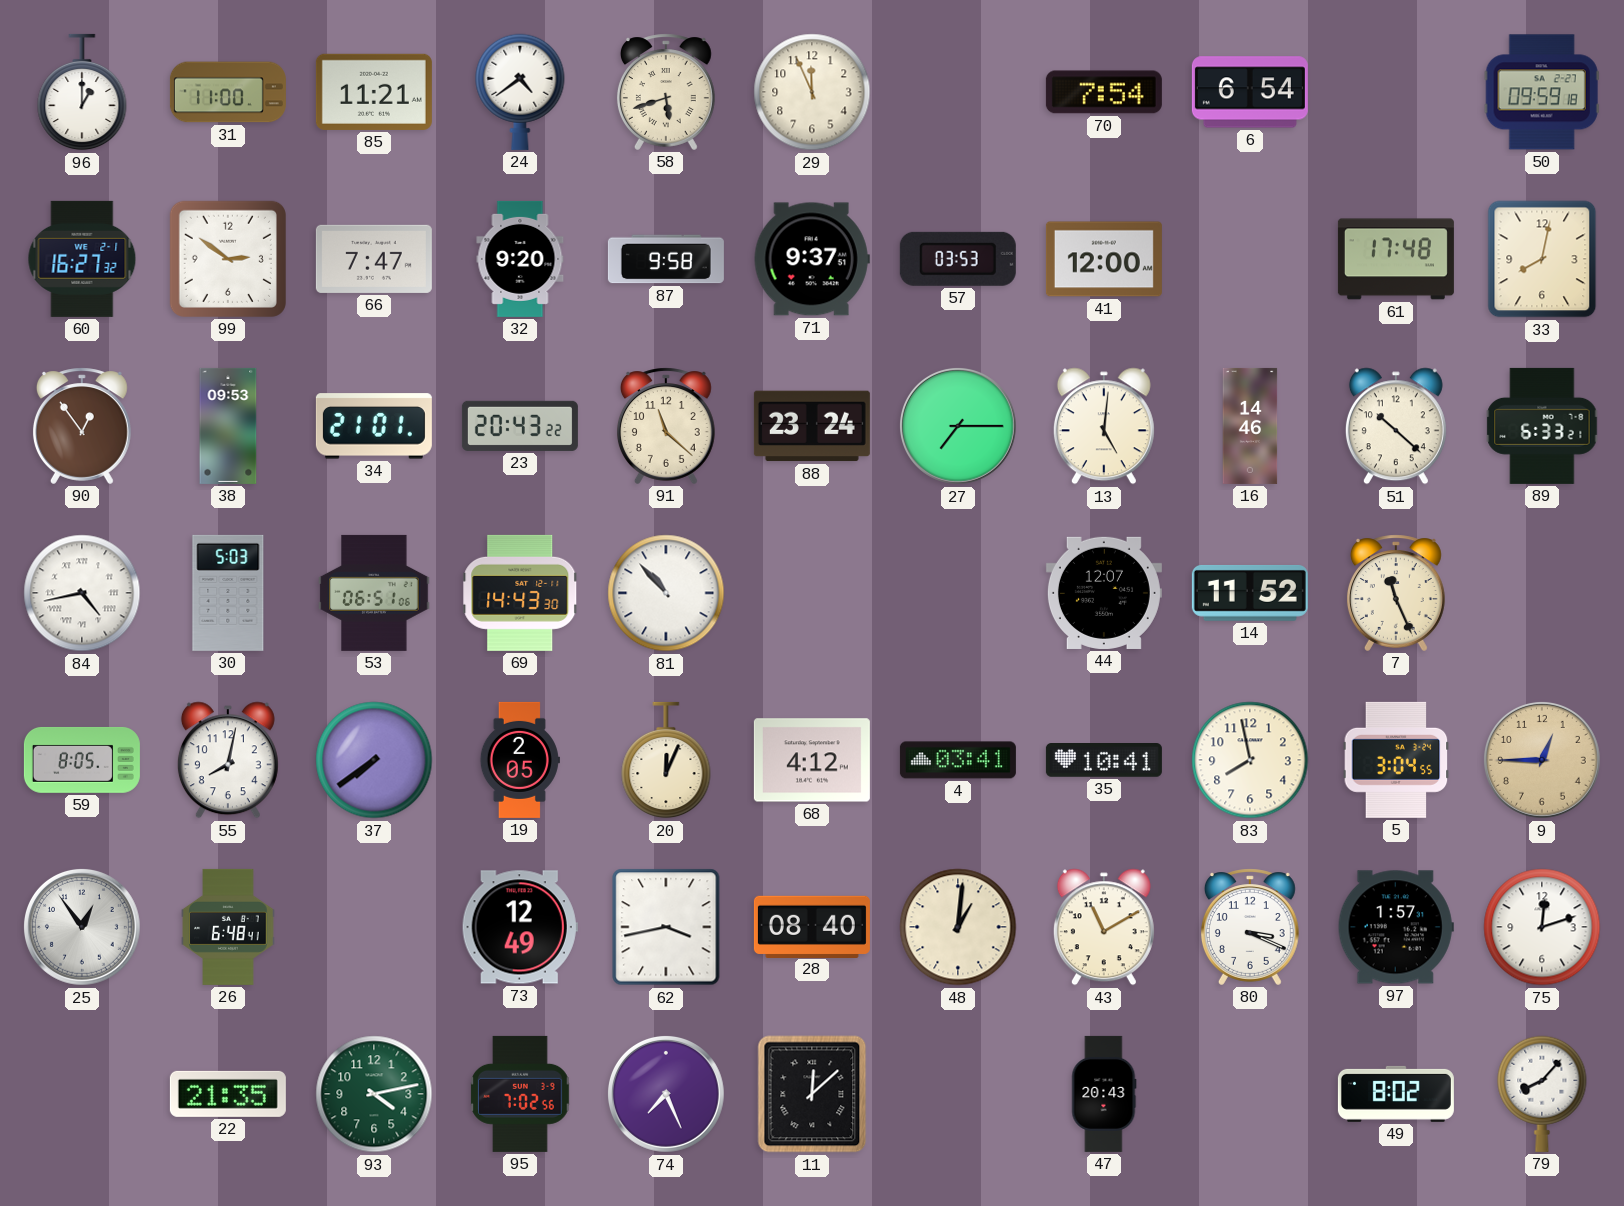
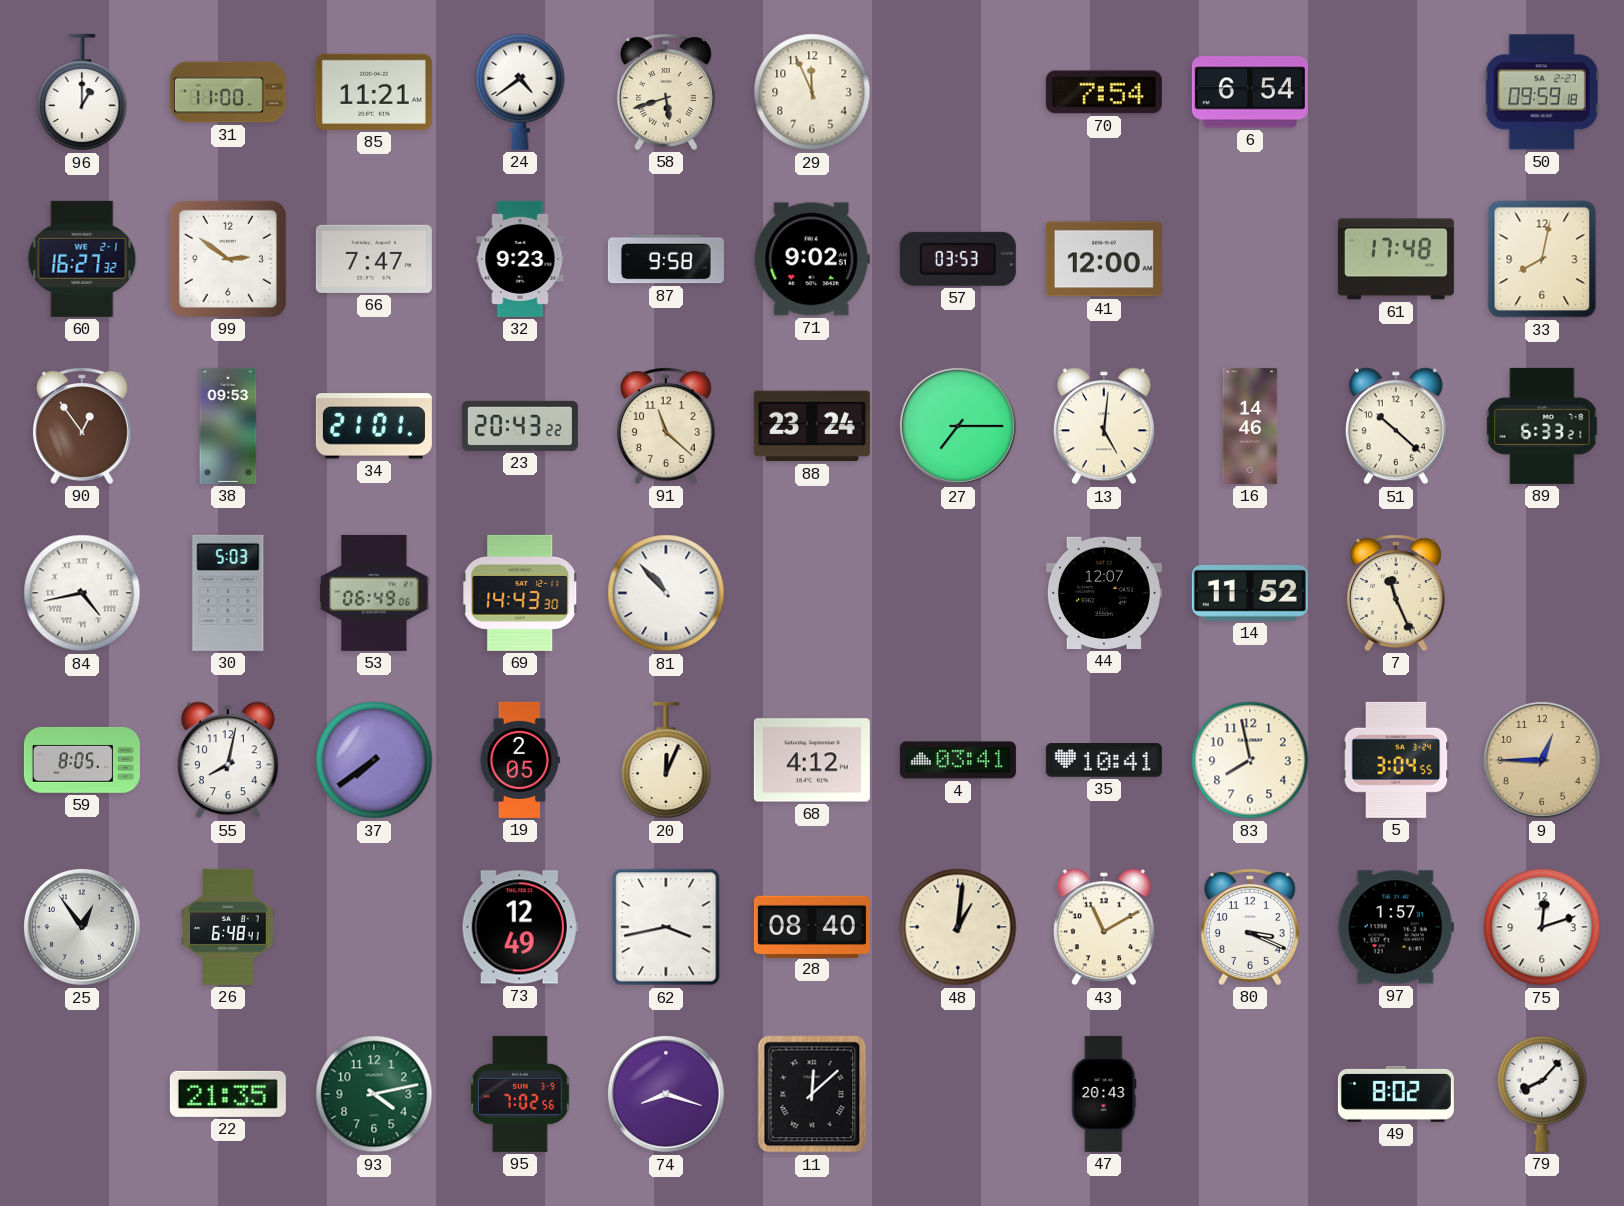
32: 9:20 -> 9:23 (520, 259)
71: 9:37 -> 9:02 (812, 259)
53: 06:51 -> 06:49 (374, 593)
74: 7:26 -> 8:18 (666, 1094)
